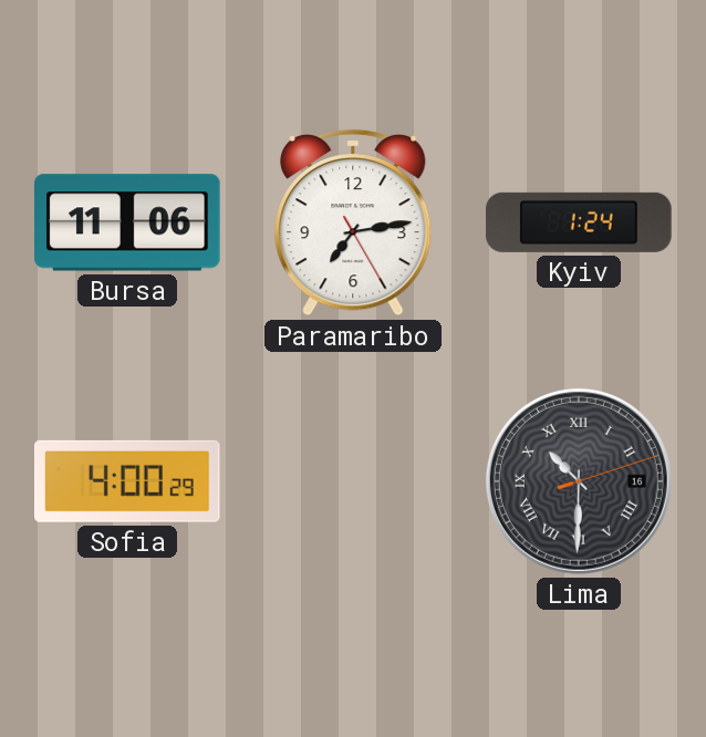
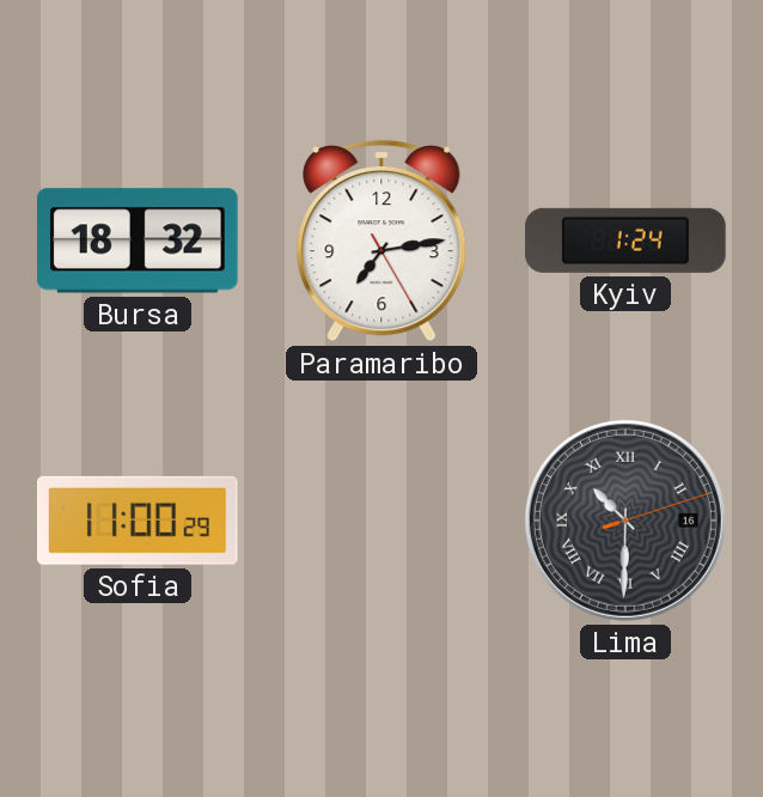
Bursa: 11:06 -> 18:32 (139, 241)
Sofia: 4:00 -> 11:00 (139, 521)
